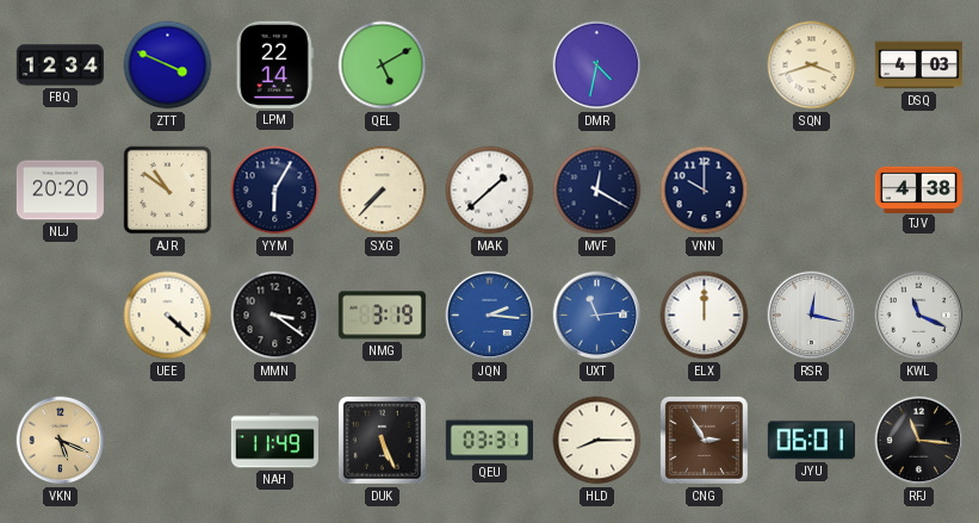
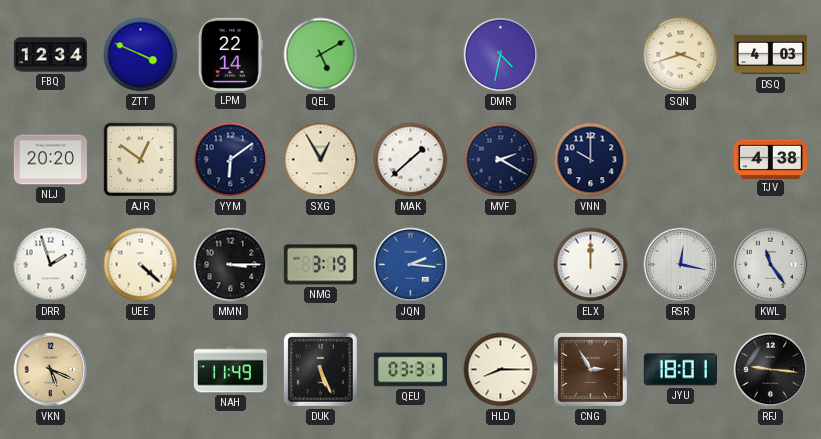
AJR: 10:51 -> 12:51 (141, 160)
YYM: 6:05 -> 6:09 (231, 160)
SXG: 7:37 -> 12:55 (321, 160)
MVF: 12:20 -> 2:20 (501, 160)
DRR: none -> 1:57 (51, 265)
MMN: 3:21 -> 3:15 (231, 265)
UXT: 11:14 -> none (597, 316)
KWL: 11:19 -> 11:24 (771, 265)
JYU: 06:01 -> 18:01 (680, 370)
RFJ: 11:16 -> 9:16 (771, 370)
